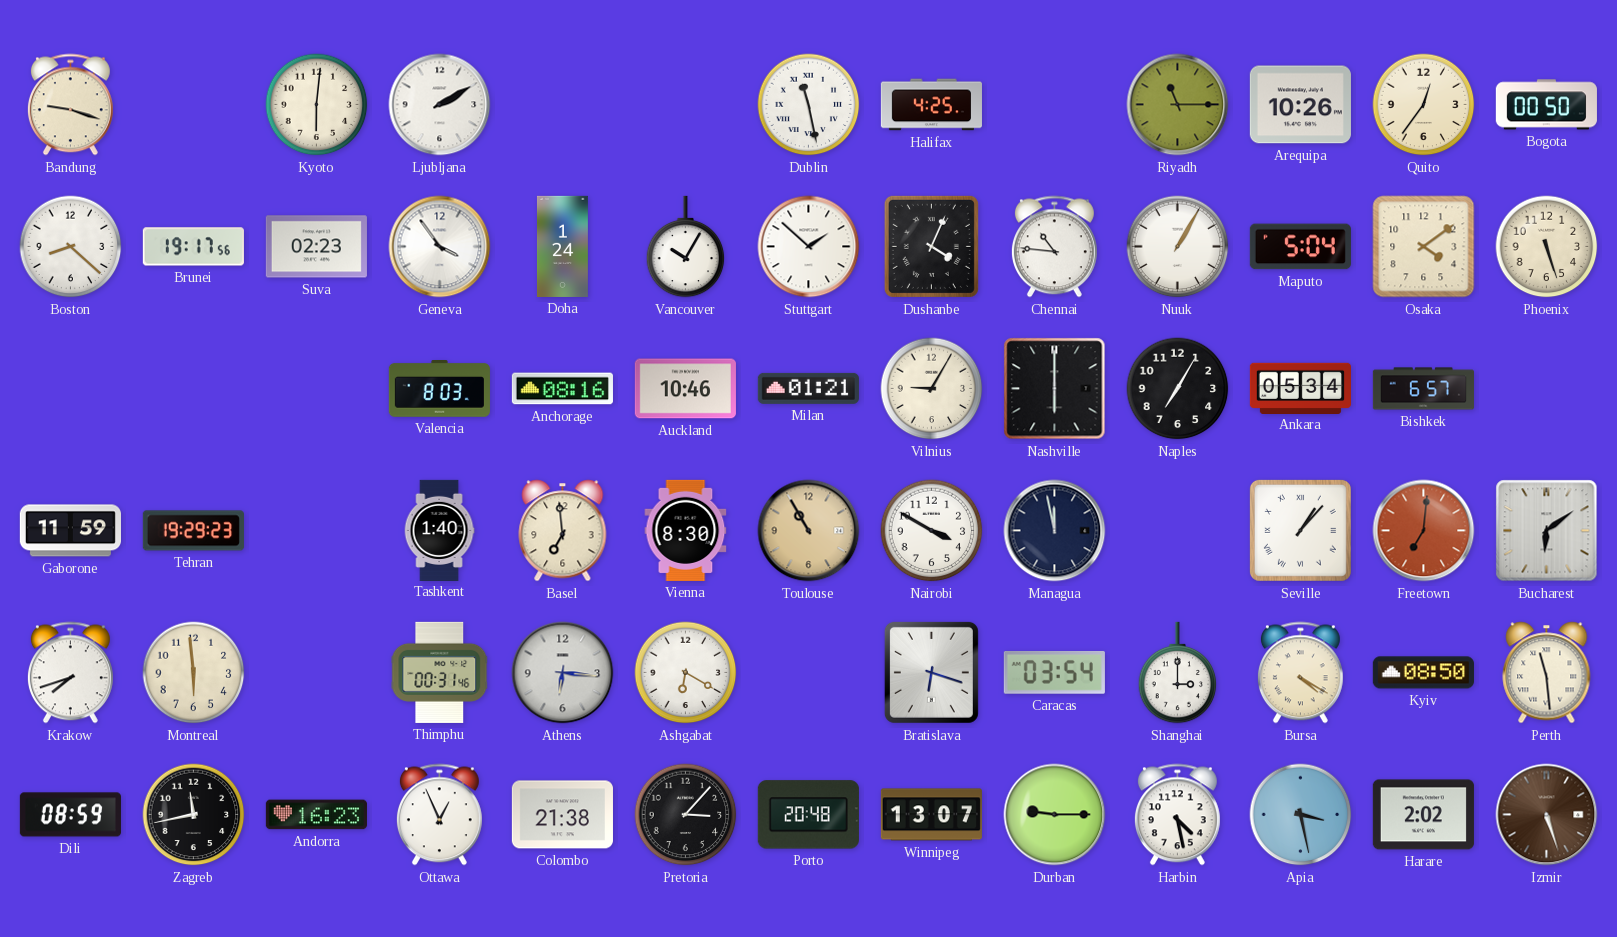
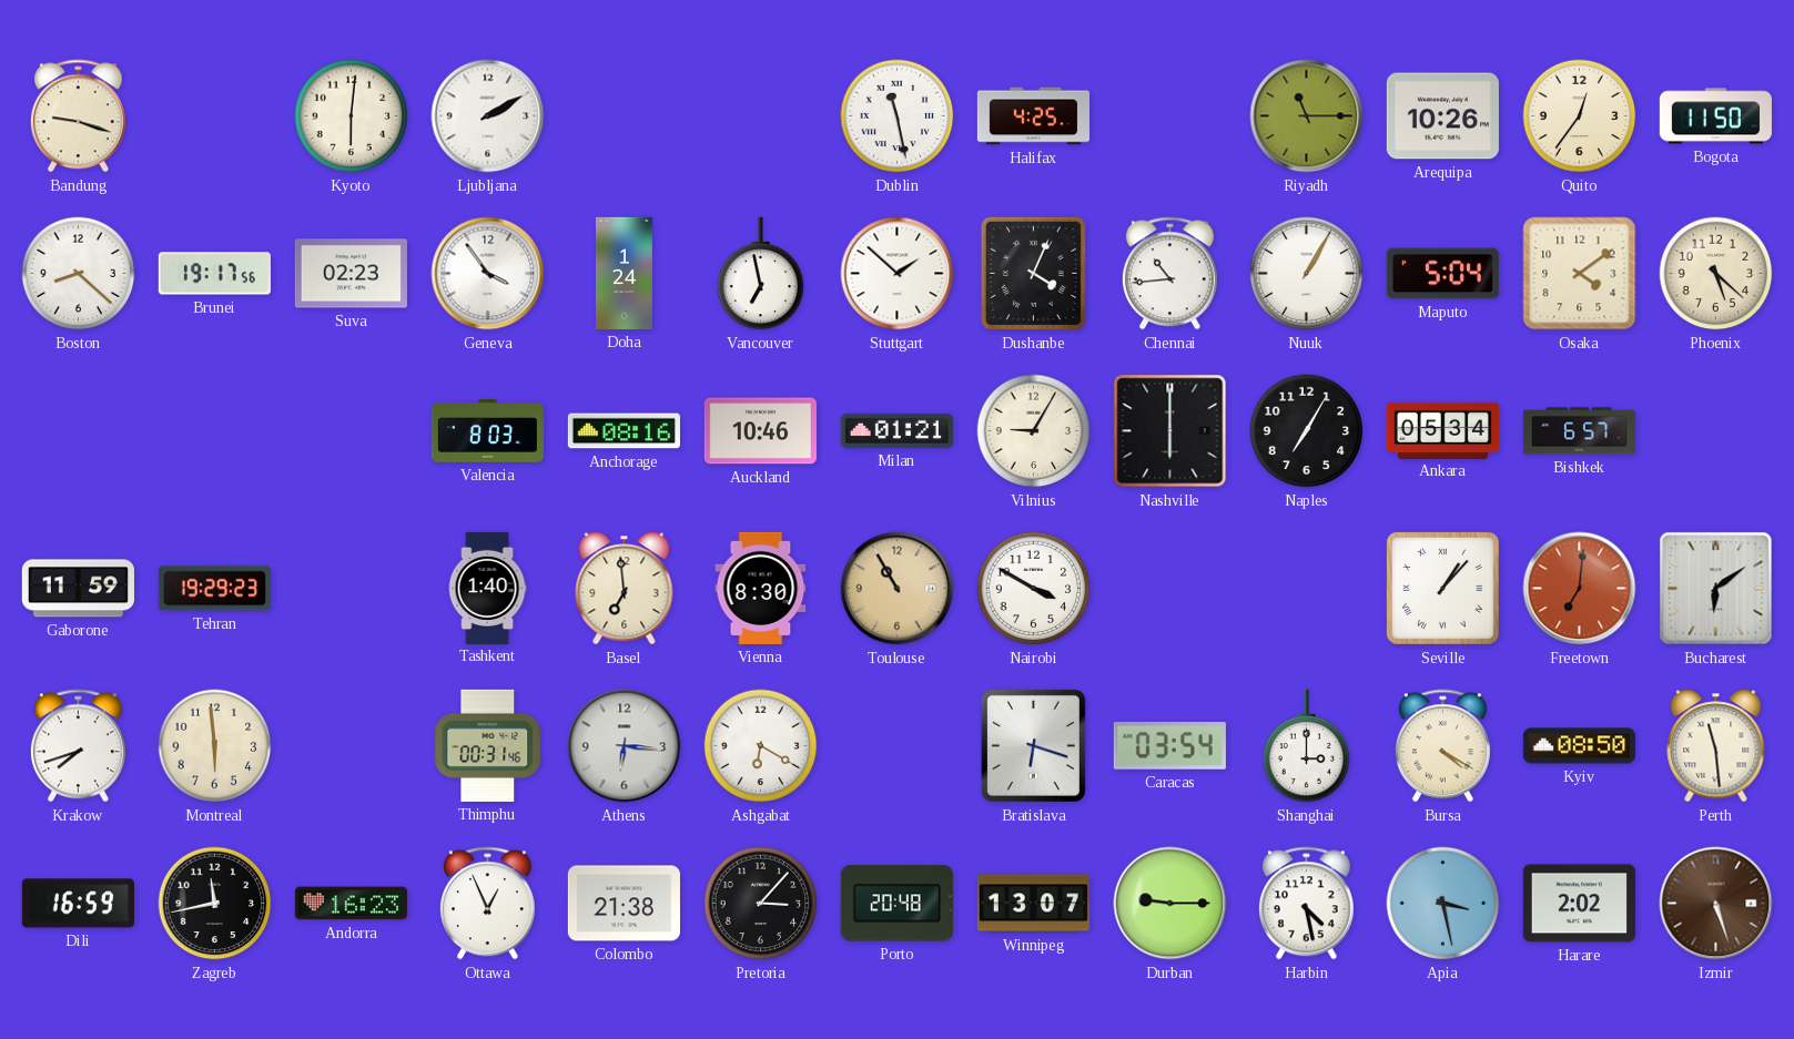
Bogota: 00:50 -> 11:50 (1715, 116)
Vancouver: 10:05 -> 6:58 (761, 274)
Chennai: 10:46 -> 10:44 (1169, 274)
Phoenix: 5:27 -> 5:22 (1716, 274)
Managua: 11:58 -> none (1055, 531)
Dili: 08:59 -> 16:59 (78, 904)
